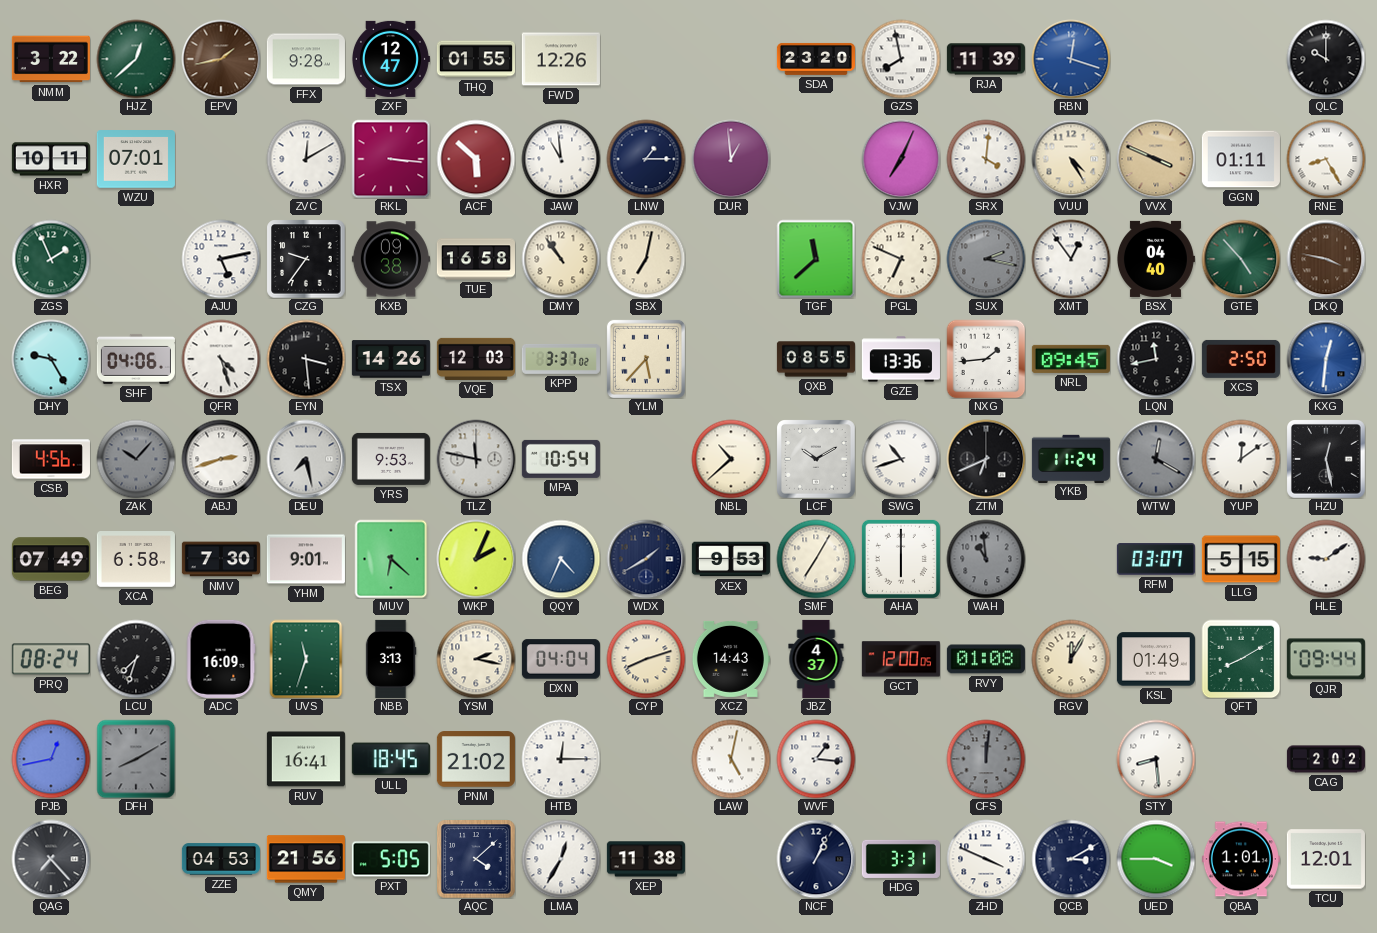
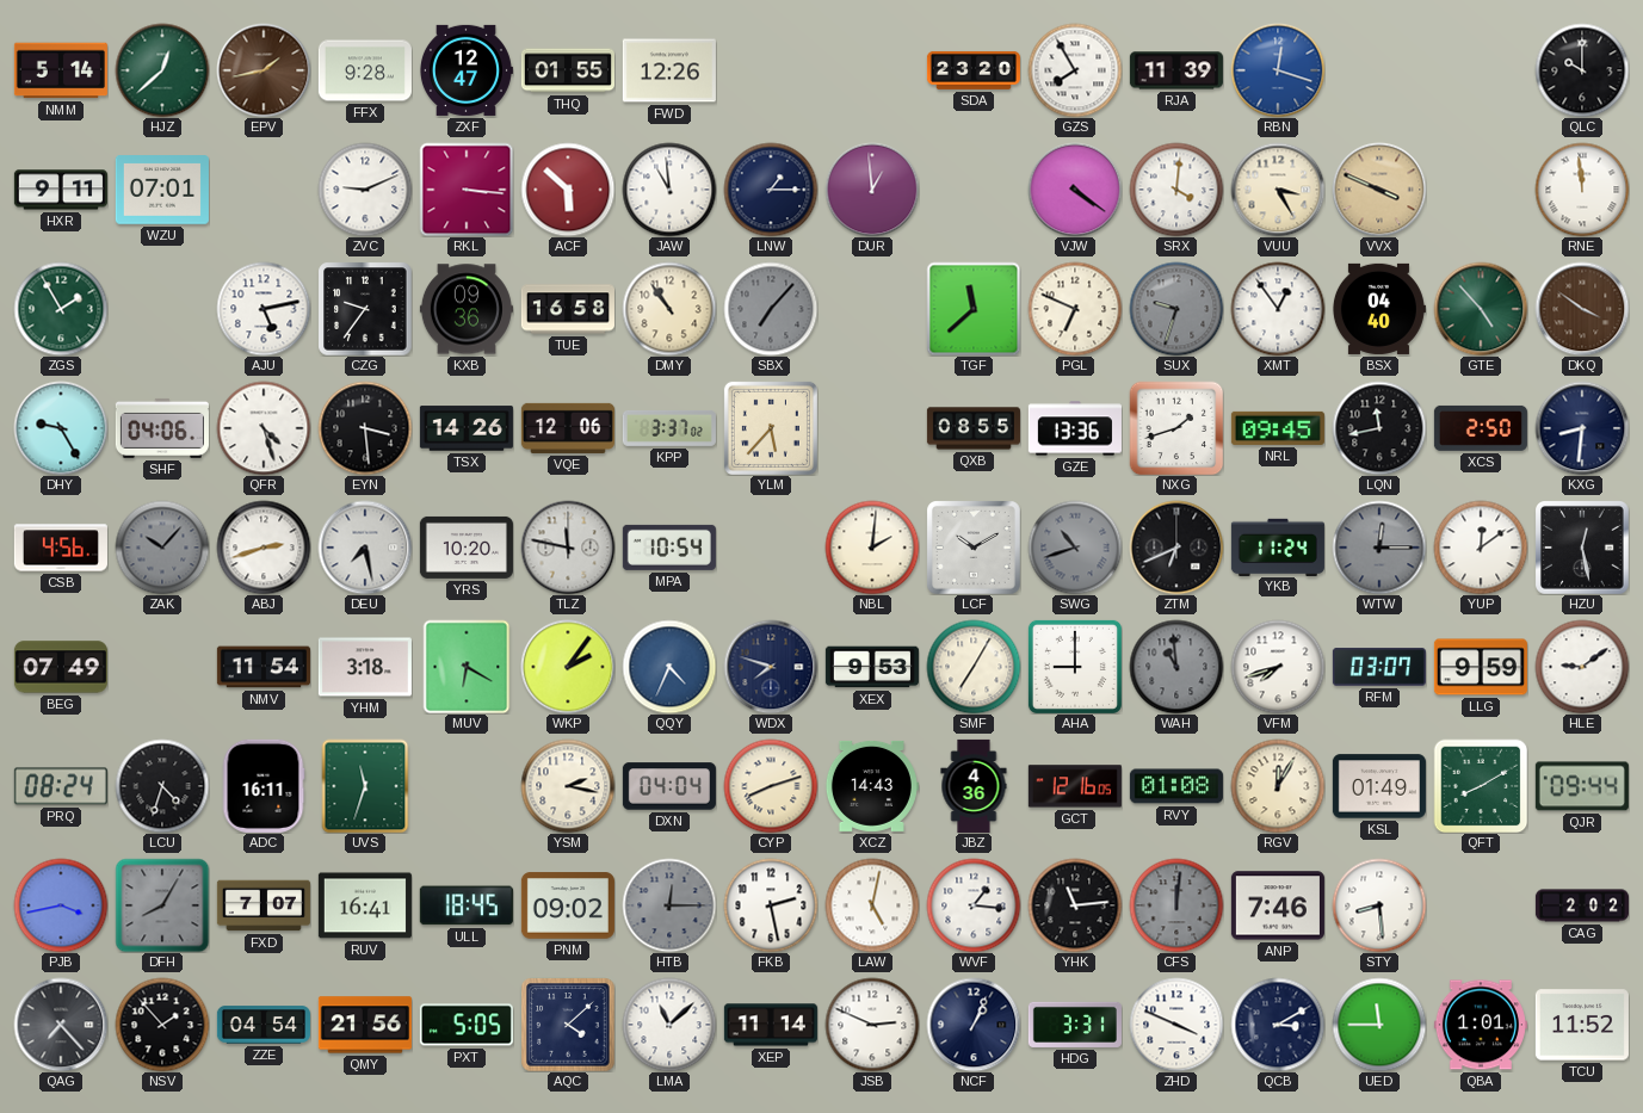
NMM: 3:22 -> 5:14 (61, 70)
GZS: 7:58 -> 7:55 (1075, 70)
HXR: 10:11 -> 9:11 (61, 190)
ZVC: 12:10 -> 9:11 (365, 190)
VJW: 7:04 -> 4:21 (1075, 190)
VUU: 4:25 -> 3:25 (1278, 190)
GGN: 01:11 -> none (1241, 159)
RNE: 8:25 -> 11:59 (1582, 190)
ZGS: 1:56 -> 1:55 (61, 309)
KXB: 09:38 -> 09:36 (467, 309)
SBX: 7:02 -> 7:07 (771, 309)
SBX dial: cream -> grey (771, 309)
SUX: 2:17 -> 9:33 (1176, 309)
DKQ: 3:47 -> 3:51 (1582, 309)
VQE: 12:03 -> 12:06 (568, 428)
NXG: 1:44 -> 1:42 (1176, 428)
KXG: 12:31 -> 8:31 (1582, 428)
KXG dial: blue -> navy (1582, 428)
YRS: 9:53 -> 10:20 (467, 548)
NBL: 10:38 -> 2:01 (872, 548)
SWG dial: white -> grey (1075, 548)
WTW: 12:20 -> 12:15 (1379, 548)
XCA: 6:58 -> none (136, 560)
NMV: 7:30 -> 11:54 (264, 667)
YHM: 9:01 -> 3:18 (365, 667)
MUV: 6:22 -> 6:20 (467, 667)
WKP: 2:04 -> 2:06 (568, 667)
WDX: 1:40 -> 7:48 (771, 667)
AHA: 6:00 -> 9:00 (1075, 667)
VFM: none -> 7:42 (1278, 667)
LLG: 5:15 -> 9:59 (1481, 667)
LCU: 7:33 -> 4:33 (162, 786)
ADC: 16:09 -> 16:11 (264, 786)
NBB: 3:13 -> none (391, 659)
JBZ: 4:37 -> 4:36 (974, 786)
GCT: 12:00 -> 12:16 (1075, 786)
PJB: 12:43 -> 3:43 (61, 905)
DFH: 8:10 -> 8:05 (162, 905)
FXD: none -> 7:07 (264, 905)
PNM: 21:02 -> 09:02 (568, 905)
HTB dial: white -> grey (669, 905)
FKB: none -> 2:28 (771, 905)
YHK: none -> 11:14 (1075, 905)
ANP: none -> 7:46 (1278, 905)
NSV: none -> 1:53 (162, 1025)
ZZE: 04:53 -> 04:54 (264, 1025)
LMA: 12:35 -> 11:08 (669, 1025)
XEP: 11:38 -> 11:14 (771, 1025)
JSB: none -> 2:49 (872, 1025)
UED: 3:45 -> 11:45 (1379, 1025)
TCU: 12:01 -> 11:52 (1582, 1025)
